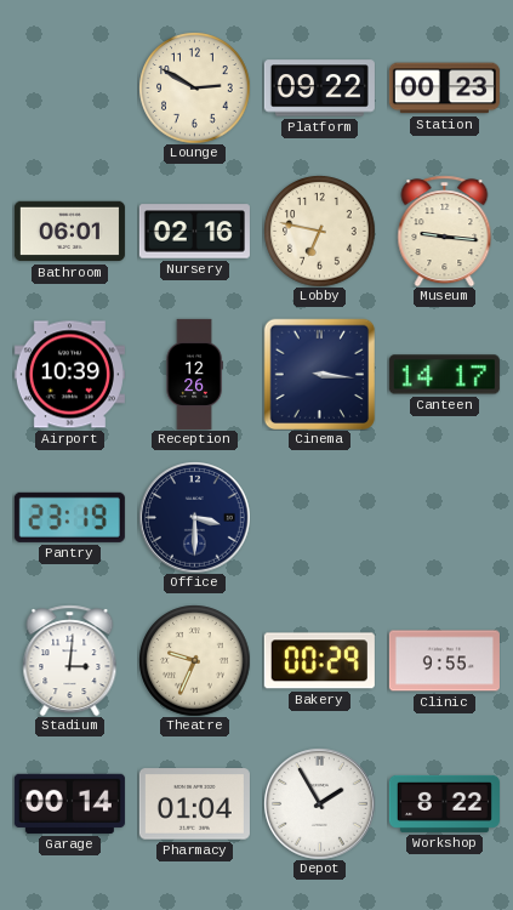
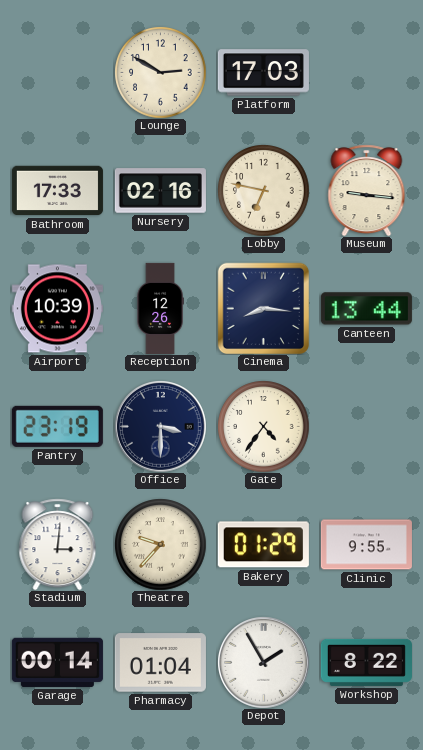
Platform: 09:22 -> 17:03 (263, 73)
Station: 00:23 -> none (444, 89)
Bathroom: 06:01 -> 17:33 (57, 191)
Cinema: 3:16 -> 8:16 (263, 308)
Canteen: 14:17 -> 13:44 (366, 309)
Gate: none -> 4:36 (263, 426)
Theatre: 9:34 -> 9:37 (160, 544)
Bakery: 00:29 -> 01:29 (263, 545)
